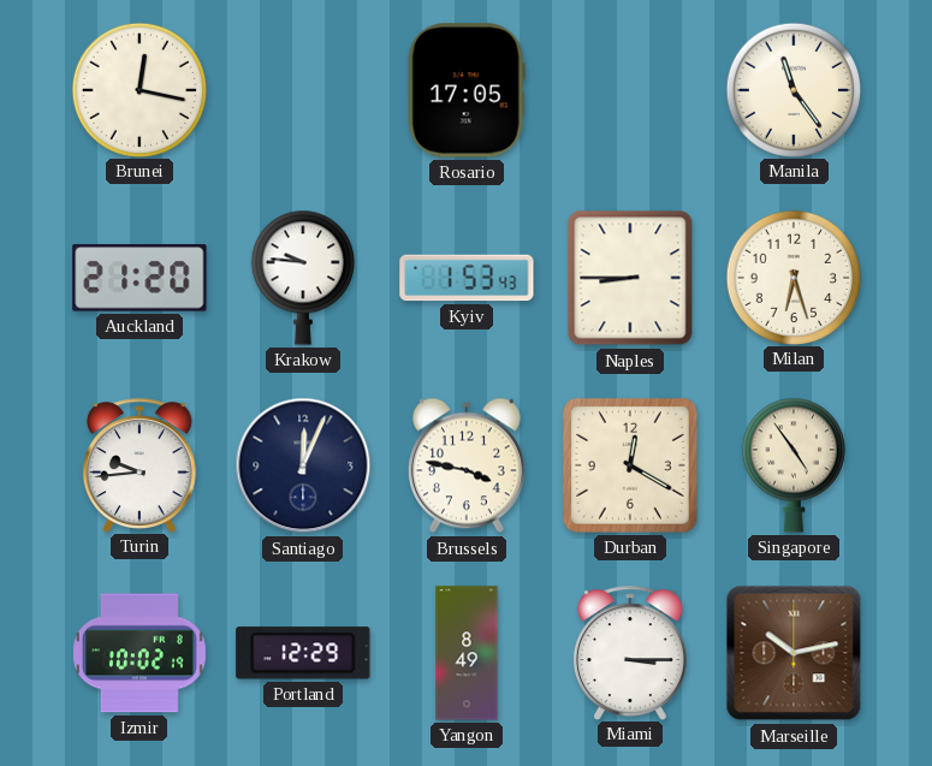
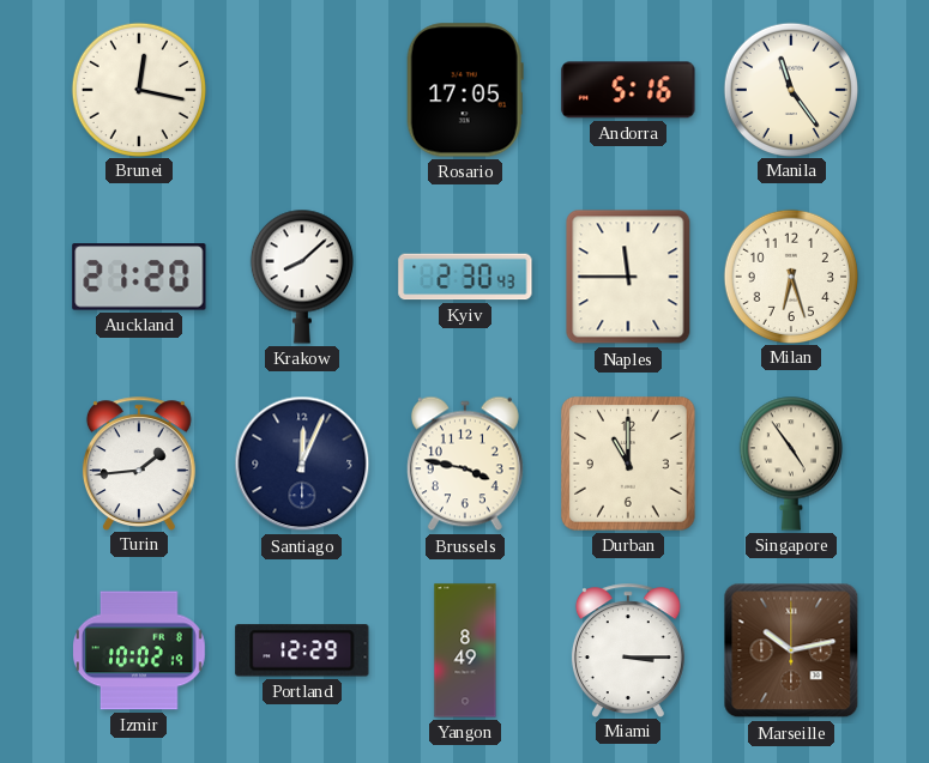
Andorra: none -> 5:16 (628, 90)
Krakow: 9:46 -> 8:08 (302, 277)
Kyiv: 1:53 -> 2:30 (465, 277)
Naples: 8:45 -> 11:45 (628, 277)
Turin: 9:44 -> 1:44 (139, 464)
Durban: 12:20 -> 11:00 (629, 465)
